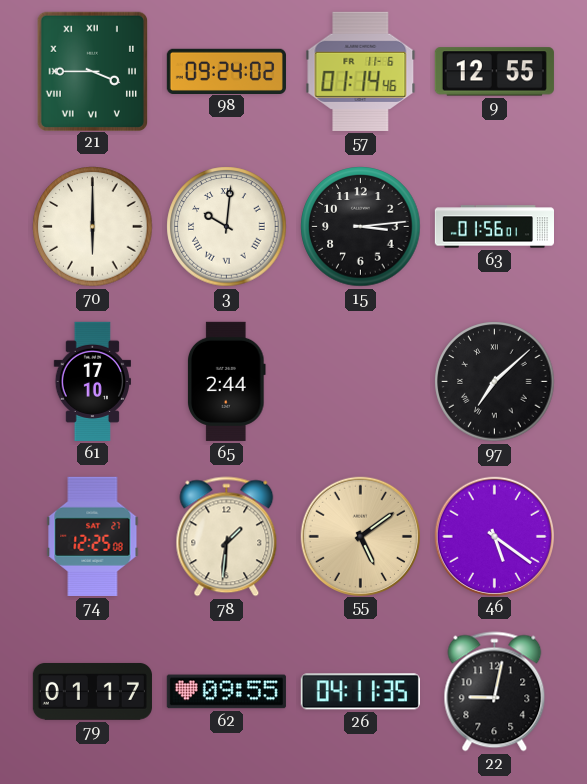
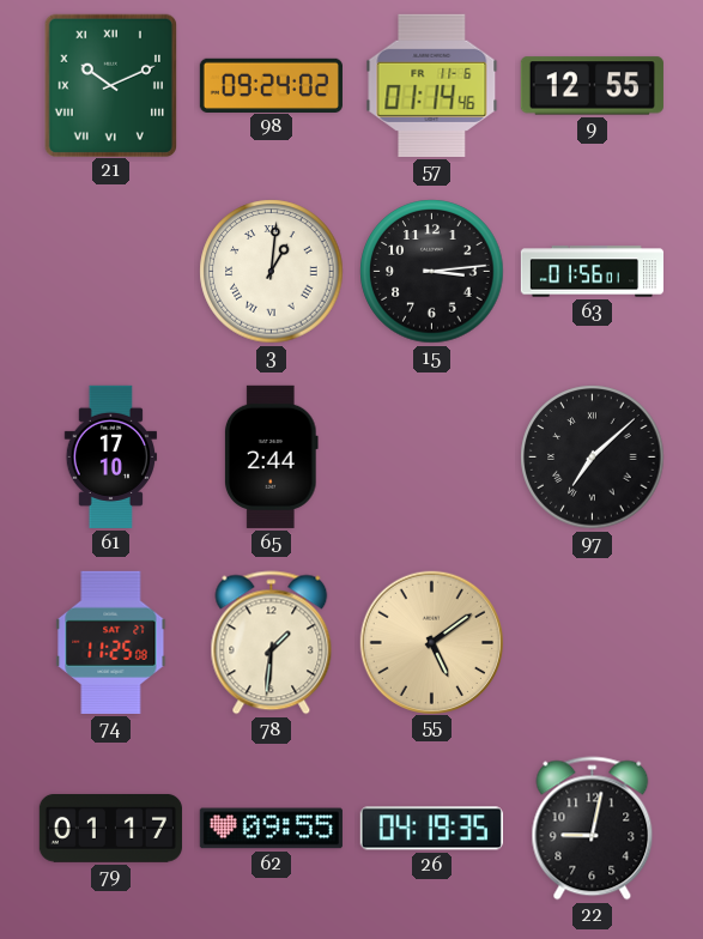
21: 3:45 -> 10:11 (110, 85)
70: 6:00 -> none (93, 227)
3: 10:01 -> 1:01 (272, 272)
74: 12:25 -> 11:25 (111, 642)
46: 5:21 -> none (494, 536)
26: 04:11 -> 04:19 (431, 829)
